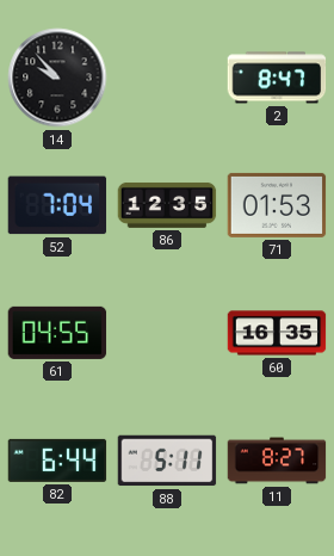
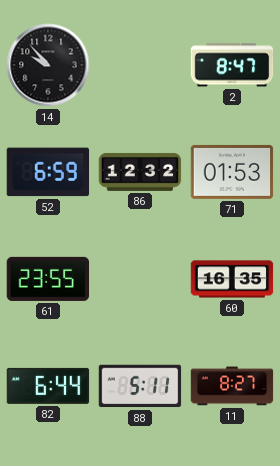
52: 7:04 -> 6:59 (48, 172)
86: 12:35 -> 12:32 (140, 172)
61: 04:55 -> 23:55 (48, 279)
